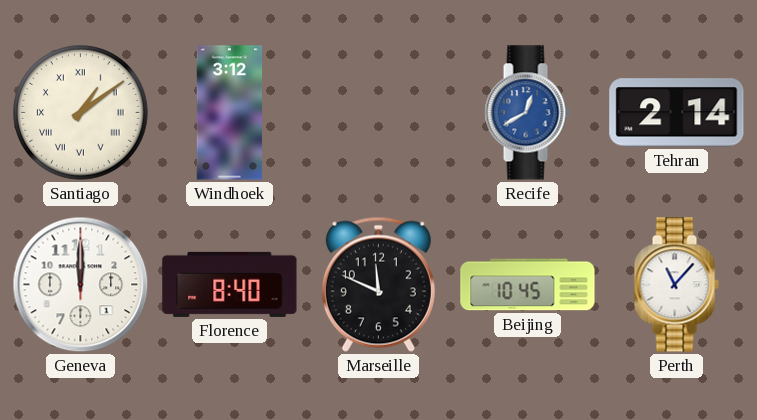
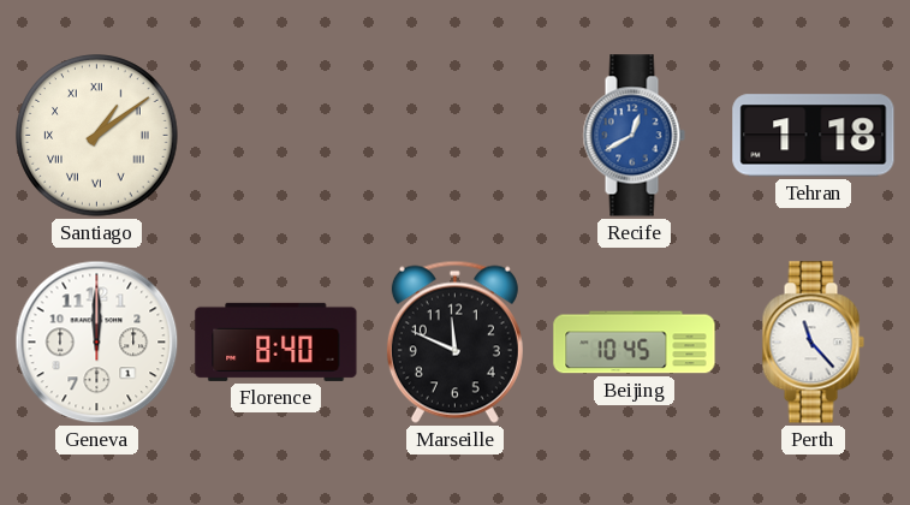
Windhoek: 3:12 -> none (230, 113)
Tehran: 2:14 -> 1:18 (814, 136)
Perth: 11:07 -> 11:23 (813, 343)
